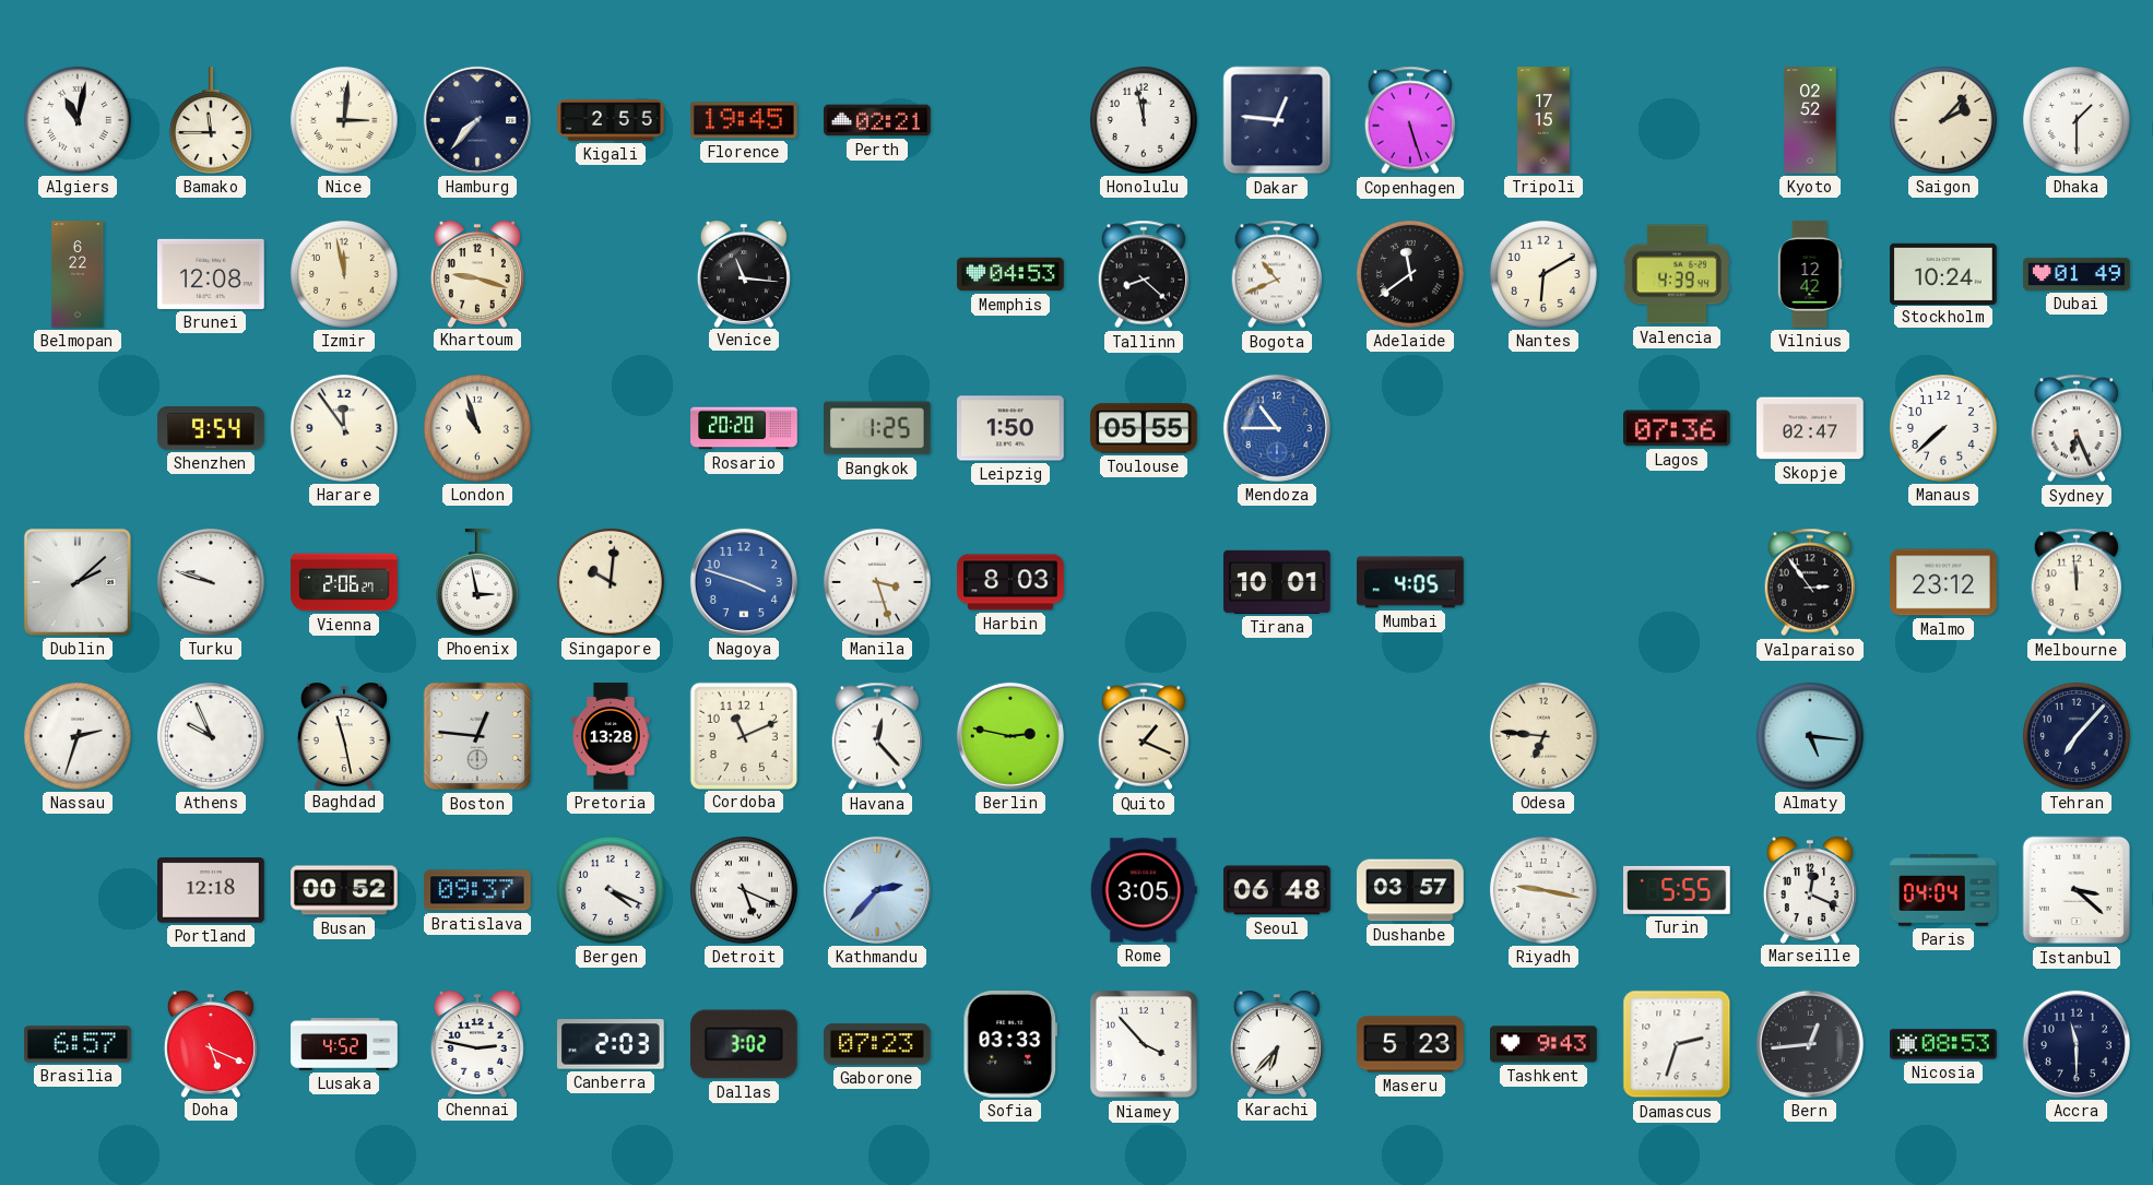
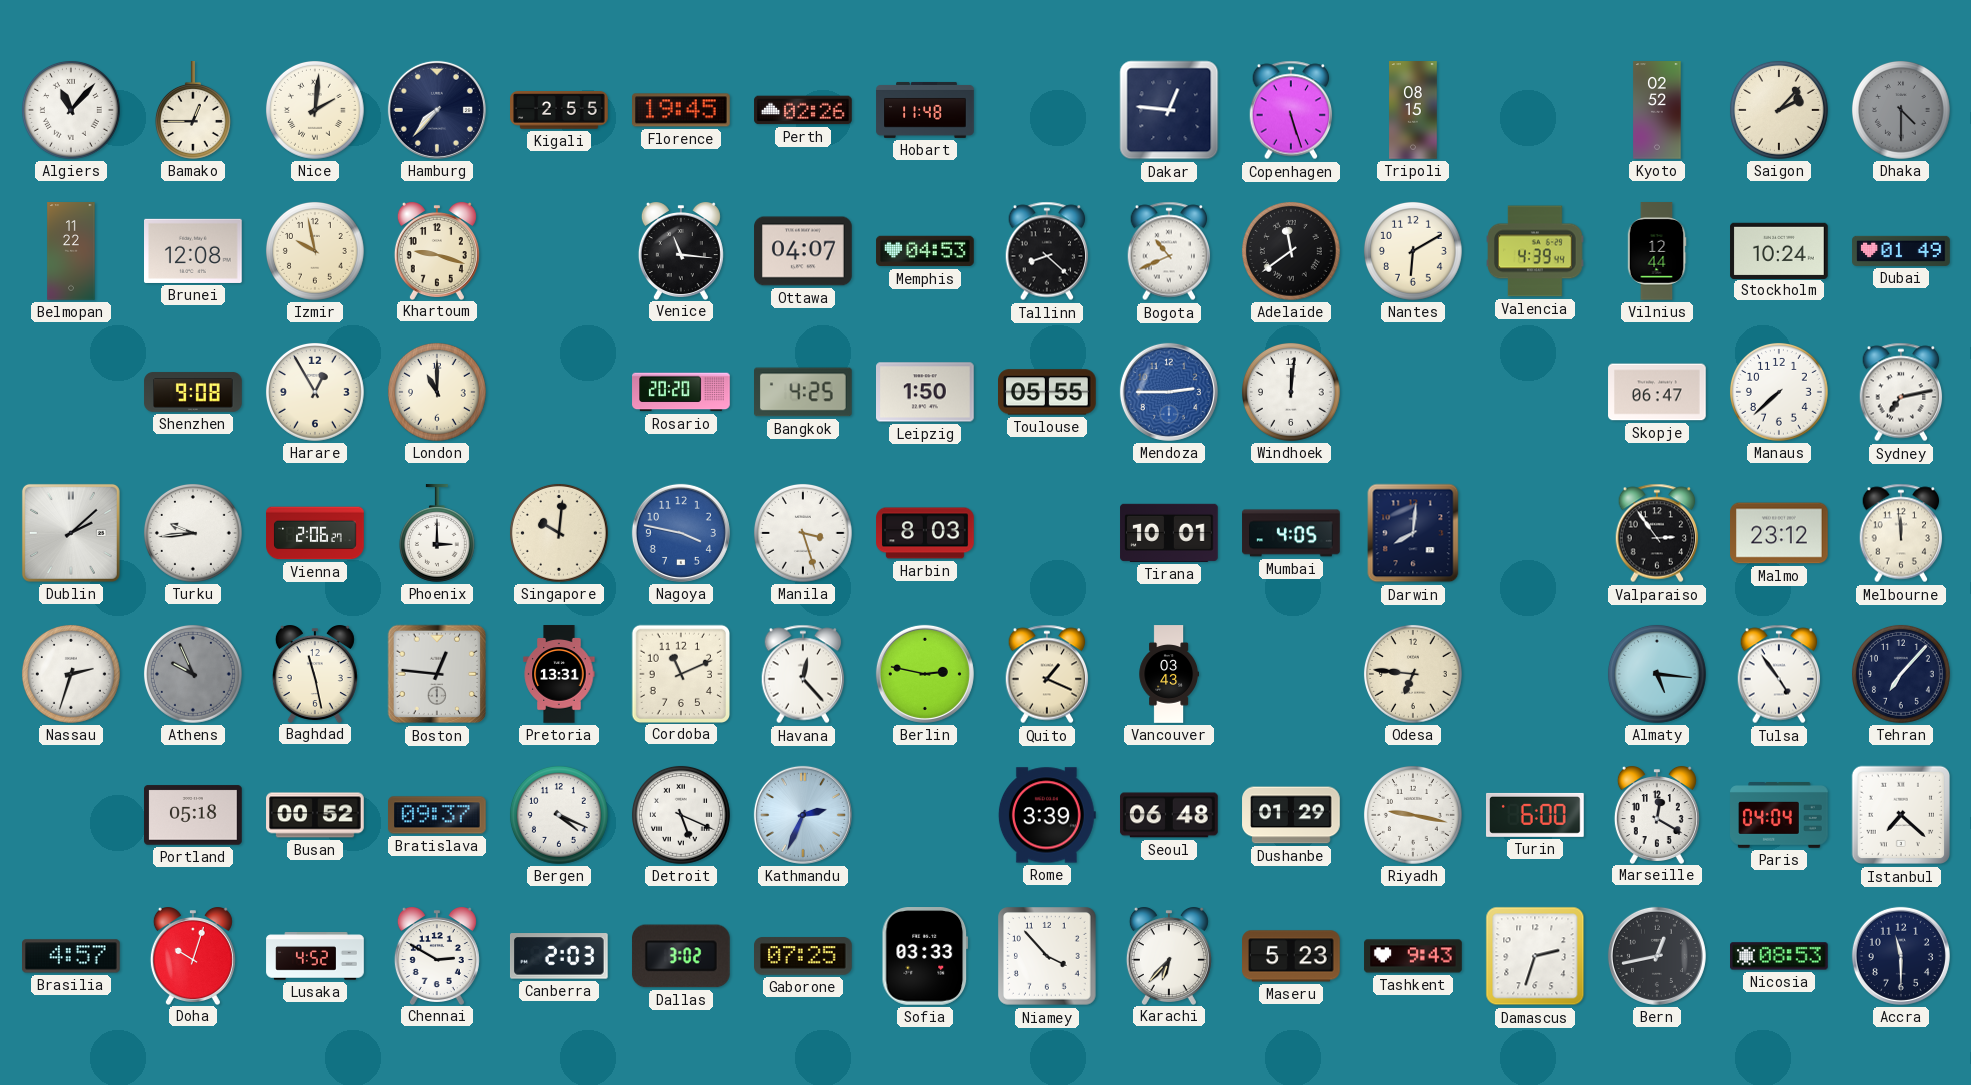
Algiers: 11:02 -> 11:07 (71, 110)
Bamako: 11:45 -> 12:45 (193, 110)
Nice: 3:01 -> 2:01 (315, 110)
Perth: 02:21 -> 02:26 (803, 110)
Hobart: none -> 11:48 (925, 110)
Honolulu: 11:58 -> none (1144, 120)
Tripoli: 17:15 -> 08:15 (1413, 110)
Dhaka: 1:30 -> 4:30 (1901, 110)
Dhaka dial: white -> grey (1901, 110)
Belmopan: 6:22 -> 11:22 (71, 251)
Izmir: 11:58 -> 9:58 (315, 251)
Ottawa: none -> 04:07 (803, 251)
Vilnius: 12:42 -> 12:44 (1657, 251)
Shenzhen: 9:54 -> 9:08 (193, 392)
Harare: 11:54 -> 12:55 (315, 392)
London: 10:57 -> 11:00 (437, 392)
Bangkok: 1:25 -> 4:25 (804, 392)
Mendoza: 10:45 -> 2:45 (1169, 392)
Windhoek: none -> 12:01 (1291, 392)
Lagos: 07:36 -> none (1678, 428)
Skopje: 02:47 -> 06:47 (1657, 392)
Sydney: 6:26 -> 7:13 (1901, 392)
Turku: 9:48 -> 9:44 (193, 533)
Phoenix: 2:58 -> 3:00 (437, 533)
Nagoya: 3:48 -> 3:47 (681, 533)
Darwin: none -> 8:01 (1413, 533)
Athens dial: white -> grey (193, 674)
Pretoria: 13:28 -> 13:31 (559, 674)
Vancouver: none -> 03:43 (1168, 674)
Tulsa: none -> 4:54 (1779, 674)
Portland: 12:18 -> 05:18 (193, 815)
Kathmandu: 2:37 -> 2:34 (803, 815)
Rome: 3:05 -> 3:39 (1047, 815)
Dushanbe: 03:57 -> 01:29 (1291, 815)
Turin: 5:55 -> 6:00 (1536, 815)
Marseille: 12:19 -> 12:20 (1657, 815)
Istanbul: 3:22 -> 7:22 (1901, 815)
Brasilia: 6:57 -> 4:57 (72, 956)
Doha: 5:19 -> 10:03 (193, 956)
Chennai: 2:47 -> 2:50 (437, 956)
Gaborone: 07:23 -> 07:25 (804, 956)
Bern: 12:44 -> 12:43 (1657, 956)
